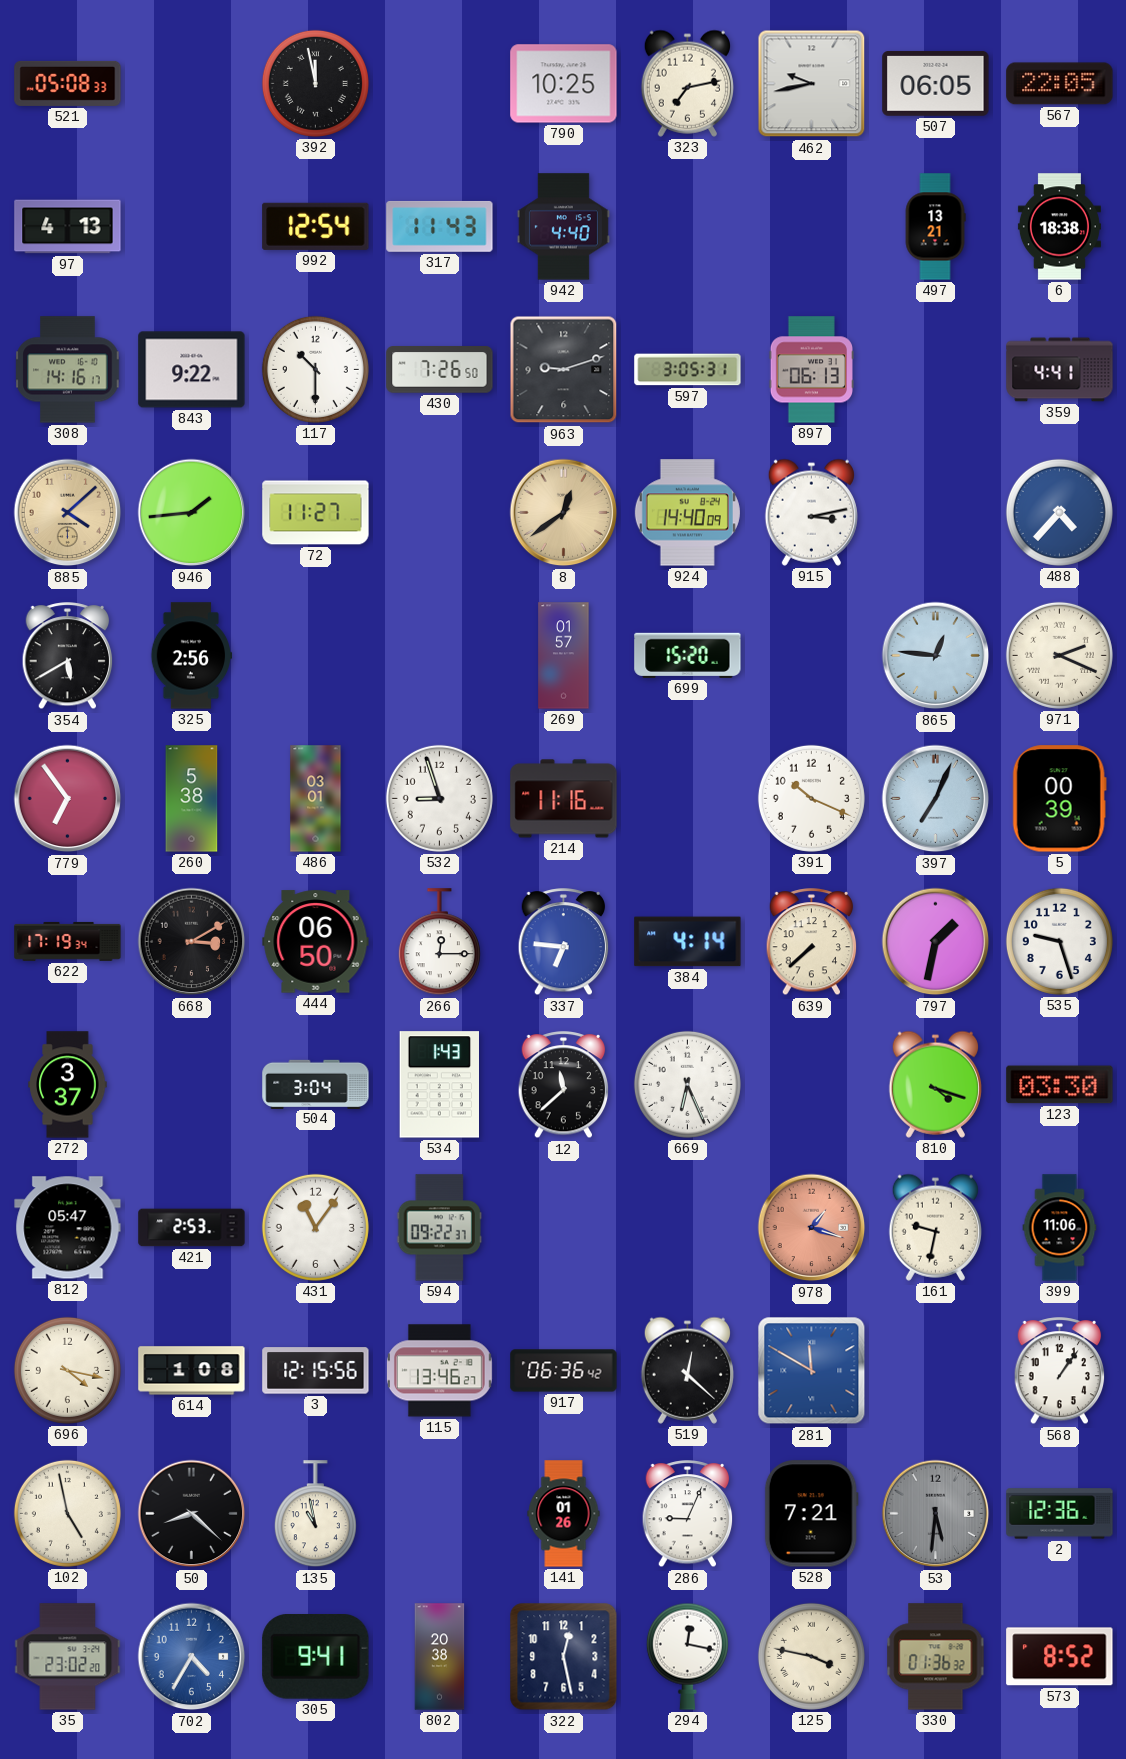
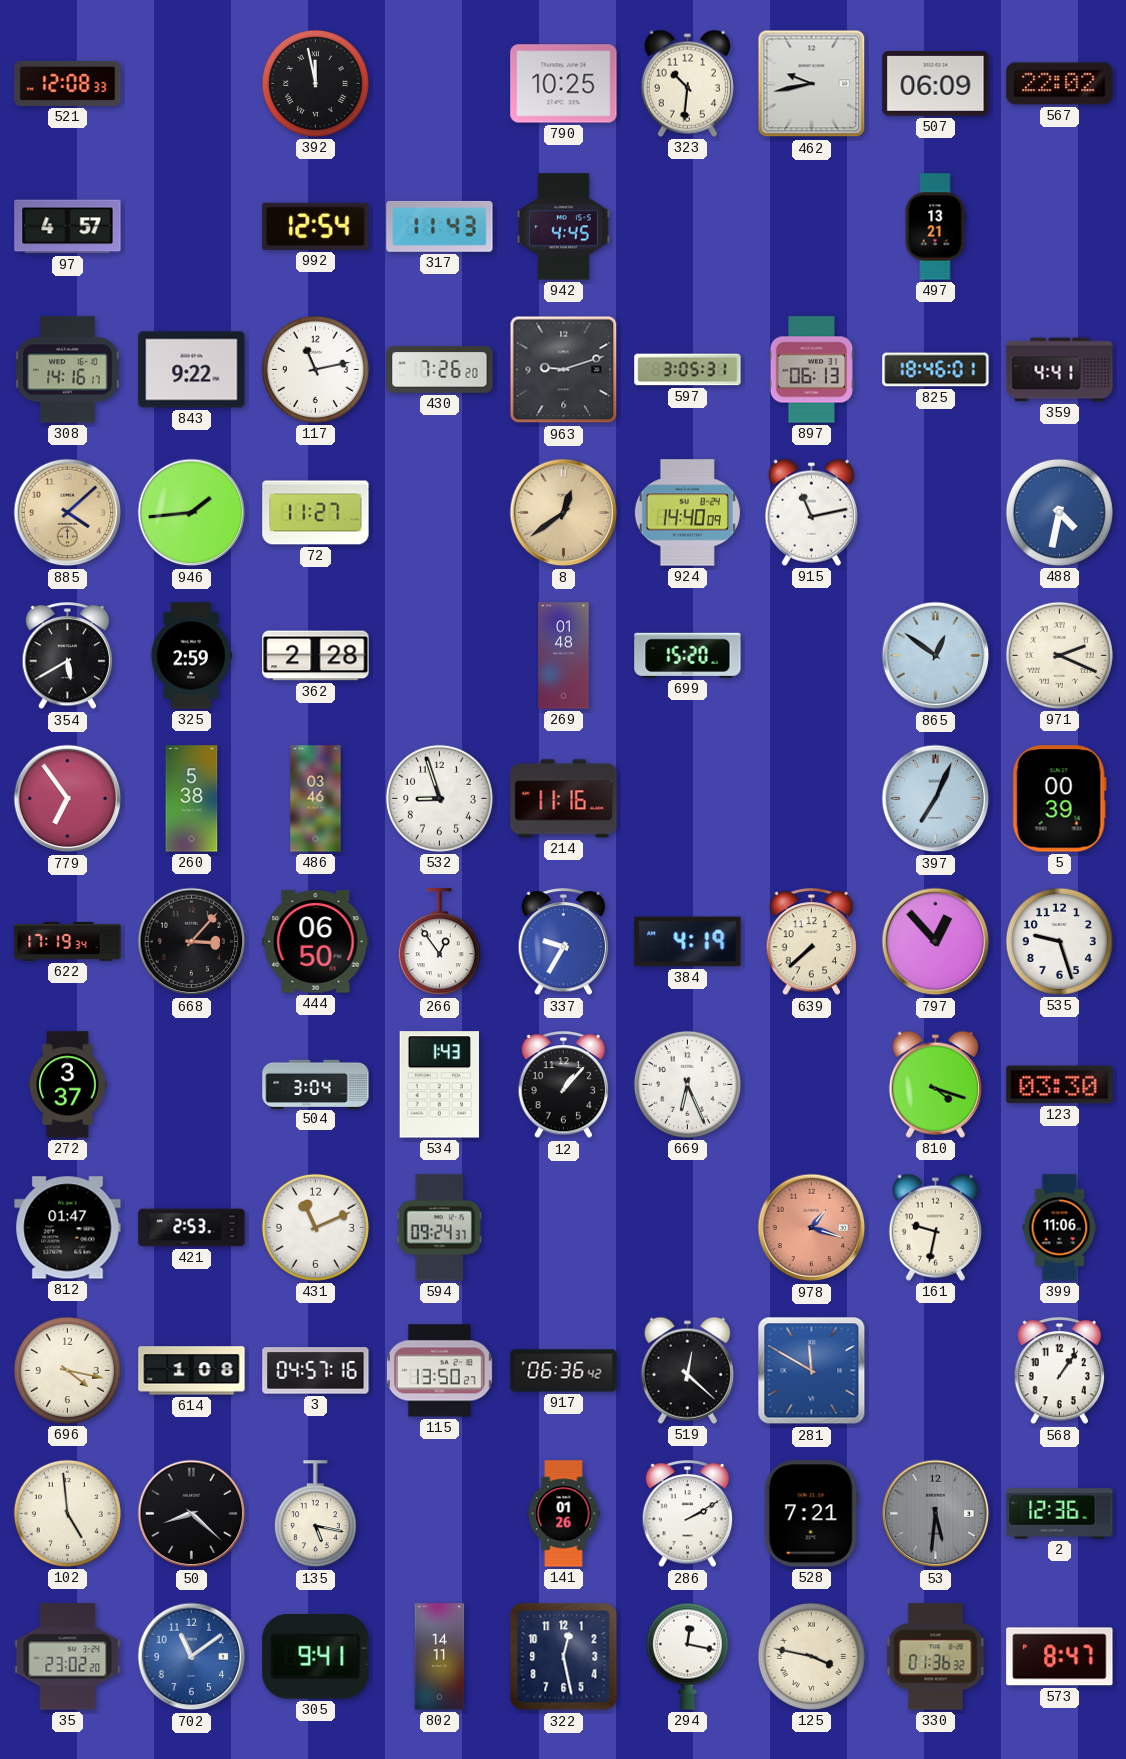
521: 05:08 -> 12:08 (68, 83)
323: 7:13 -> 10:31 (687, 83)
507: 06:05 -> 06:09 (936, 83)
567: 22:05 -> 22:02 (1060, 84)
97: 4:13 -> 4:57 (68, 227)
942: 4:40 -> 4:45 (563, 227)
6: 18:38 -> none (1059, 227)
117: 10:30 -> 11:13 (315, 369)
430: 7:26:50 -> 7:26:20 (440, 370)
825: none -> 18:46 (936, 370)
915: 3:13 -> 11:13 (811, 512)
488: 4:37 -> 4:32 (1059, 512)
325: 2:56 -> 2:59 (192, 656)
362: none -> 2:28 (316, 656)
269: 01:57 -> 01:48 (564, 656)
865: 12:46 -> 12:51 (936, 656)
486: 03:01 -> 03:46 (316, 799)
391: 10:19 -> none (811, 798)
668: 3:10 -> 3:07 (192, 942)
266: 12:15 -> 12:54 (439, 942)
337: 6:46 -> 9:35 (564, 942)
384: 4:14 -> 4:19 (688, 942)
797: 1:32 -> 12:53 (936, 942)
12: 11:38 -> 1:07 (564, 1085)
812: 05:47 -> 01:47 (68, 1228)
431: 11:06 -> 11:11 (315, 1227)
594: 09:22 -> 09:24 (439, 1228)
3: 12:15 -> 04:57 (316, 1371)
115: 13:46 -> 13:50 (439, 1371)
102: 4:58 -> 4:59 (67, 1513)
135: 10:58 -> 5:17 (315, 1514)
286: 9:04 -> 2:10 (688, 1514)
702: 4:35 -> 11:09 (192, 1657)
802: 20:38 -> 14:11 (440, 1657)
573: 8:52 -> 8:47 (1060, 1657)
